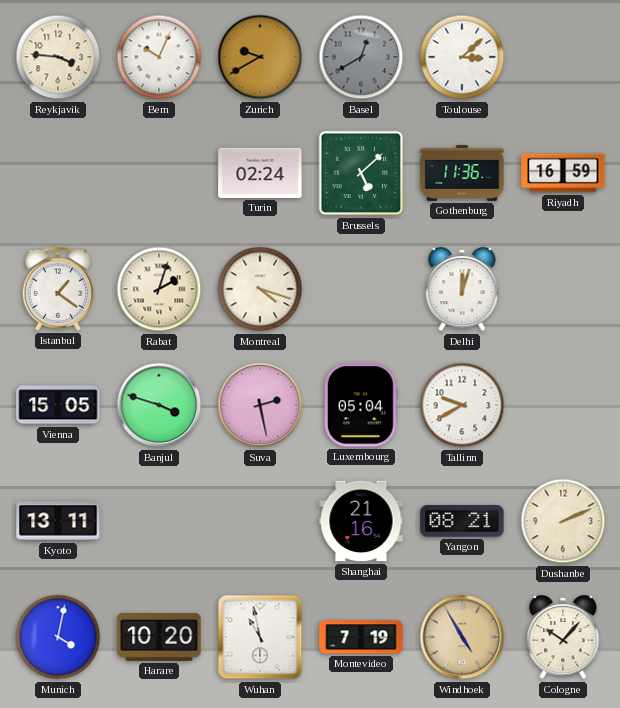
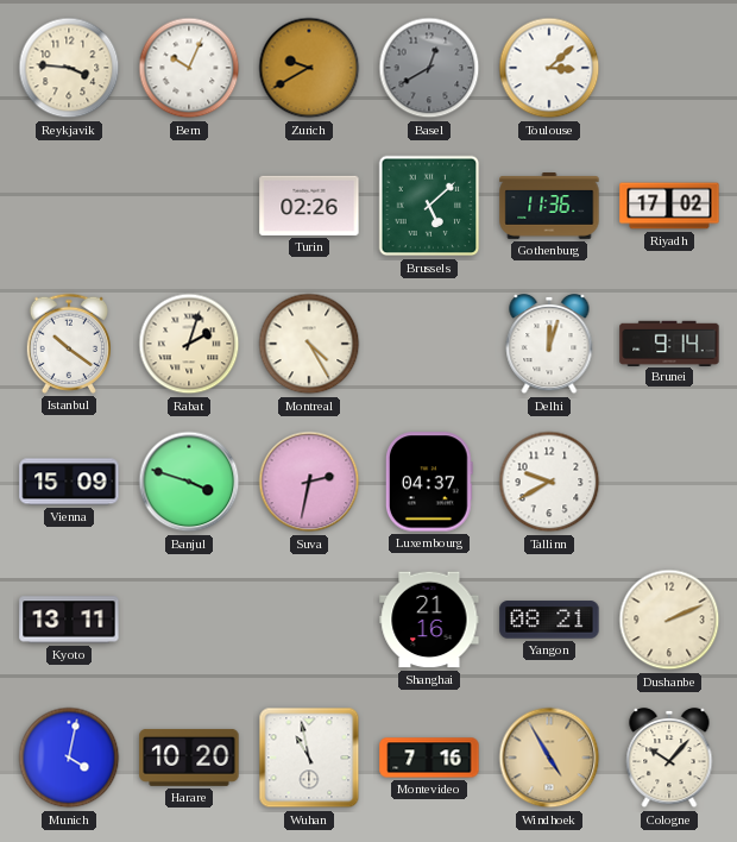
Turin: 02:24 -> 02:26 (309, 206)
Riyadh: 16:59 -> 17:02 (669, 206)
Istanbul: 1:21 -> 10:21 (68, 344)
Montreal: 4:18 -> 4:25 (309, 344)
Brunei: none -> 9:14 (669, 343)
Vienna: 15:05 -> 15:09 (69, 482)
Suva: 2:28 -> 2:32 (309, 482)
Luxembourg: 05:04 -> 04:37 (429, 482)
Montevideo: 7:19 -> 7:16 (429, 758)
